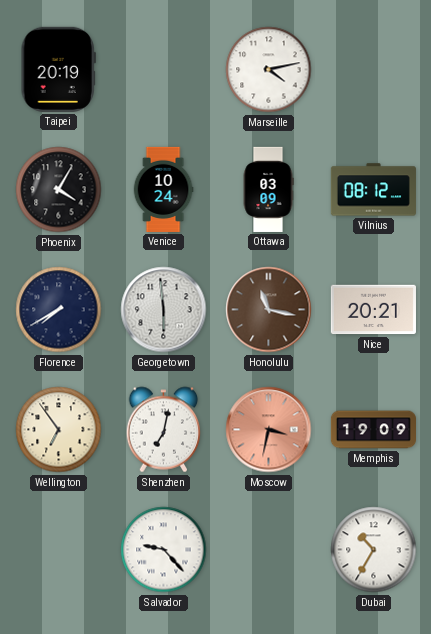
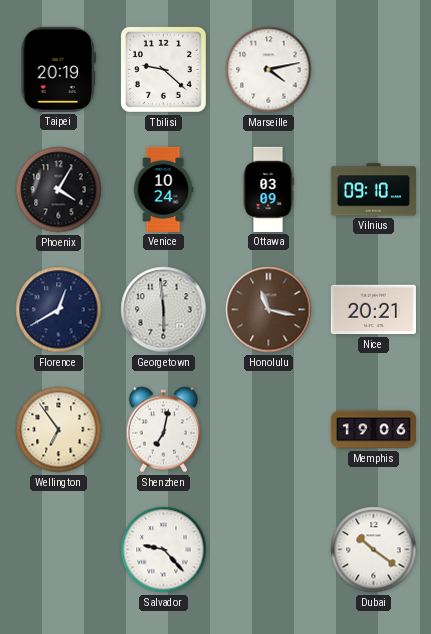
Tbilisi: none -> 9:22 (163, 69)
Vilnius: 08:12 -> 09:10 (373, 190)
Florence: 7:40 -> 12:40 (59, 310)
Moscow: 3:32 -> none (269, 430)
Memphis: 19:09 -> 19:06 (373, 430)
Dubai: 10:35 -> 10:21 (374, 550)
